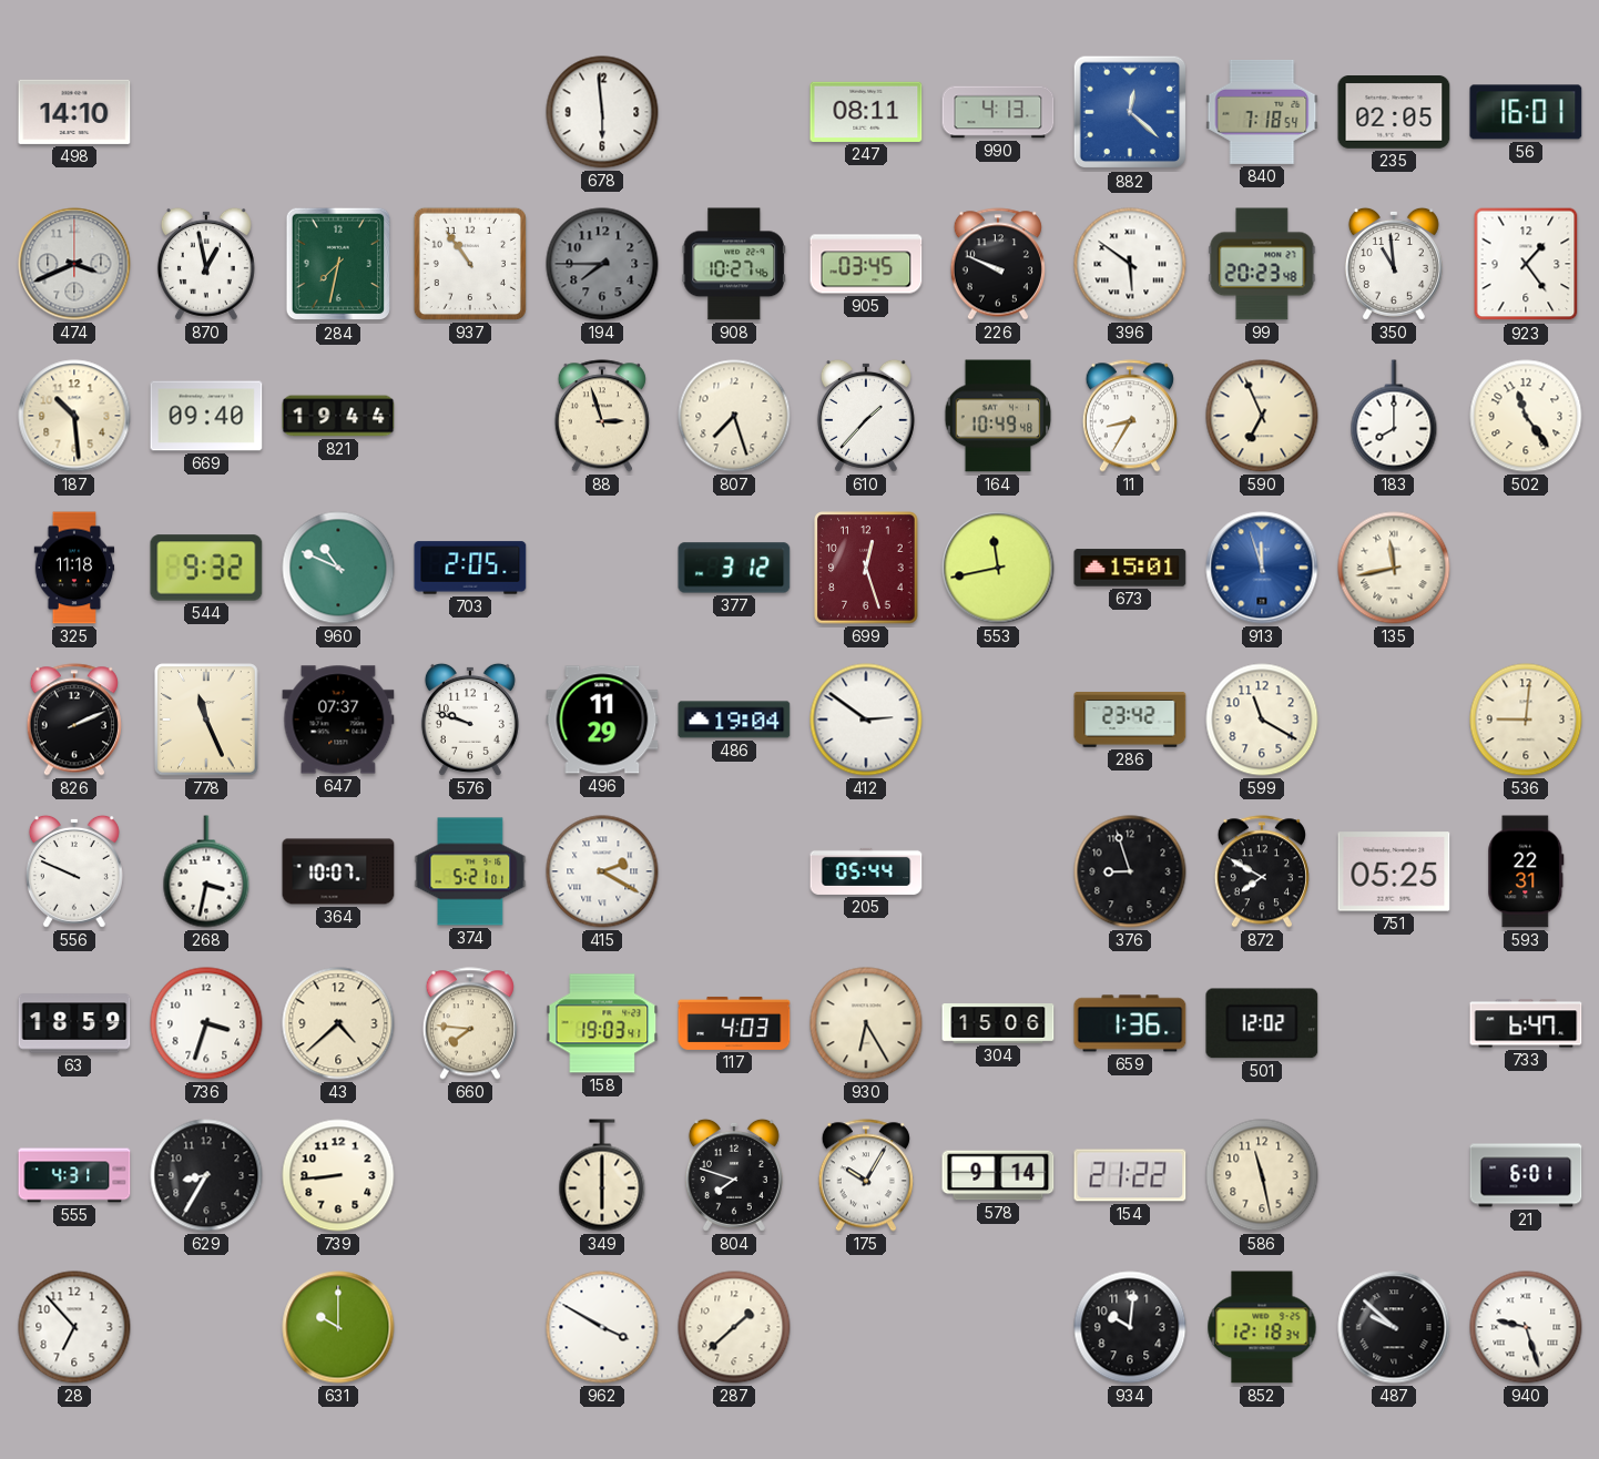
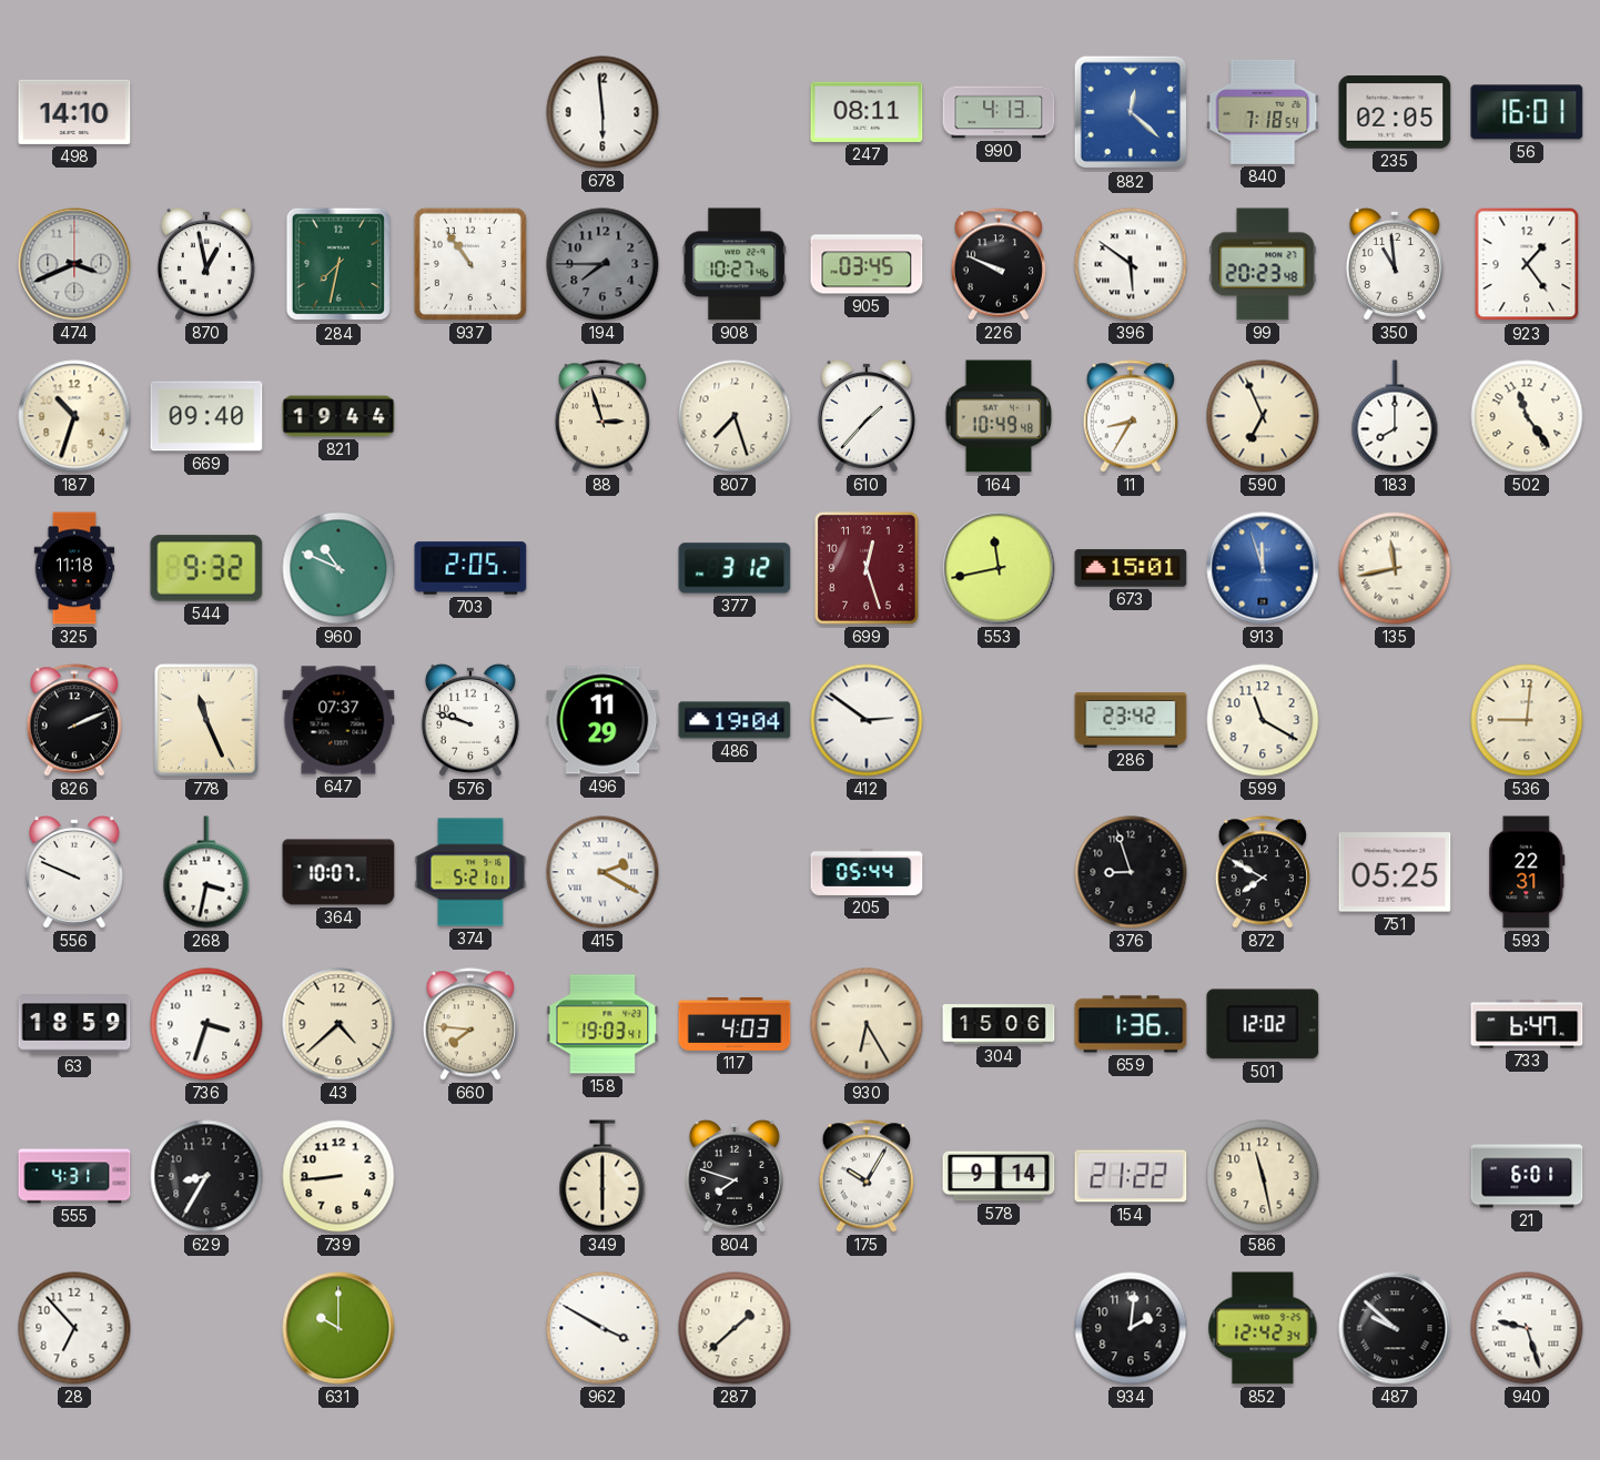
187: 10:29 -> 10:33 (74, 416)
934: 10:01 -> 2:01 (1131, 1328)
852: 12:18 -> 12:42 (1263, 1328)
